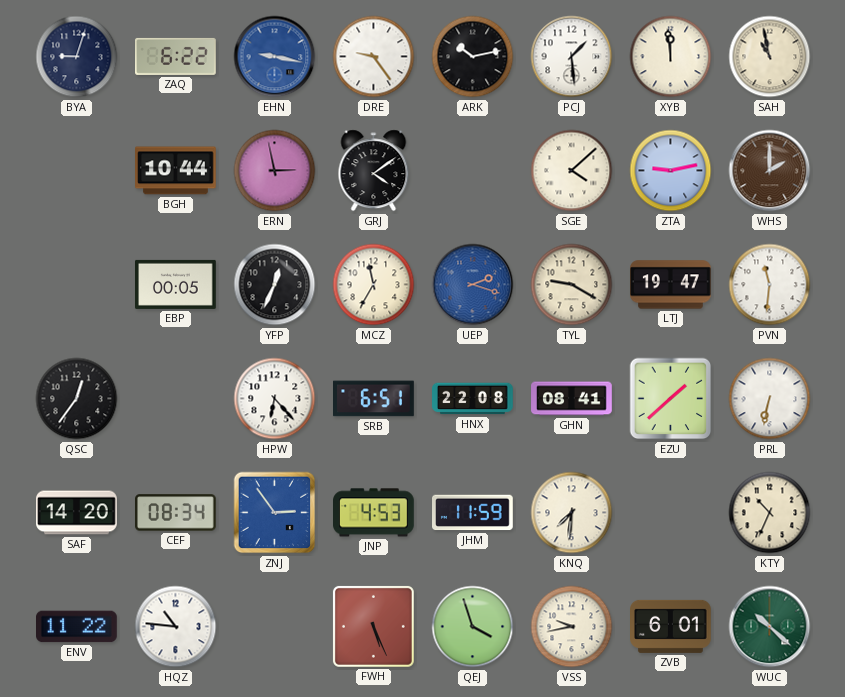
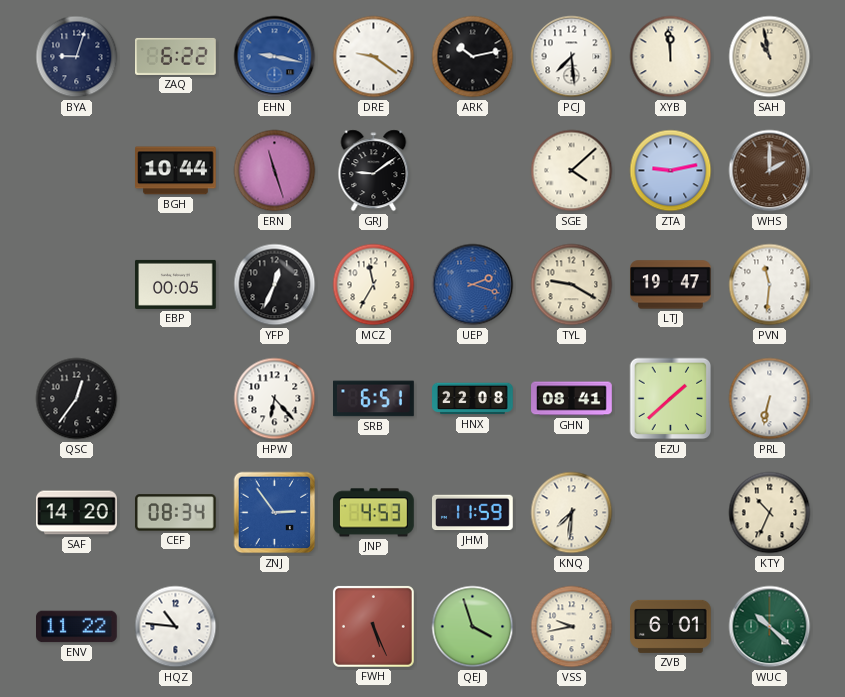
DRE: 9:24 -> 9:21 (374, 57)
PCJ: 1:29 -> 7:29 (572, 57)
ERN: 2:58 -> 11:27 (275, 171)
GRJ: 4:09 -> 9:09 (374, 171)
